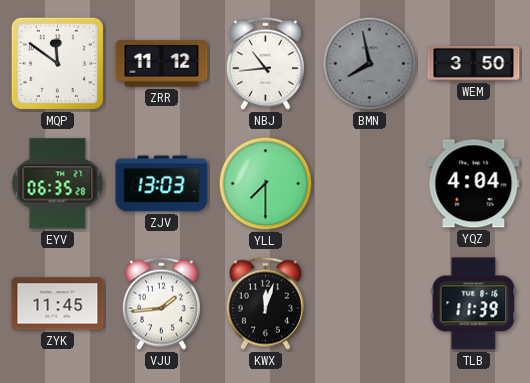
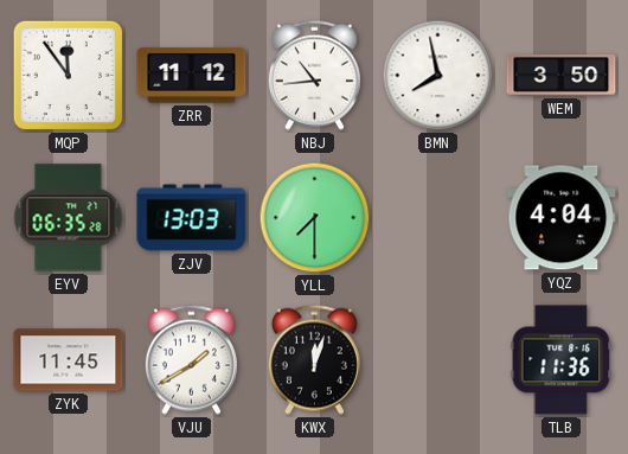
MQP: 11:51 -> 11:54 (68, 75)
BMN dial: grey -> white (438, 76)
VJU: 1:44 -> 1:40 (191, 359)
TLB: 11:39 -> 11:36 (562, 360)
